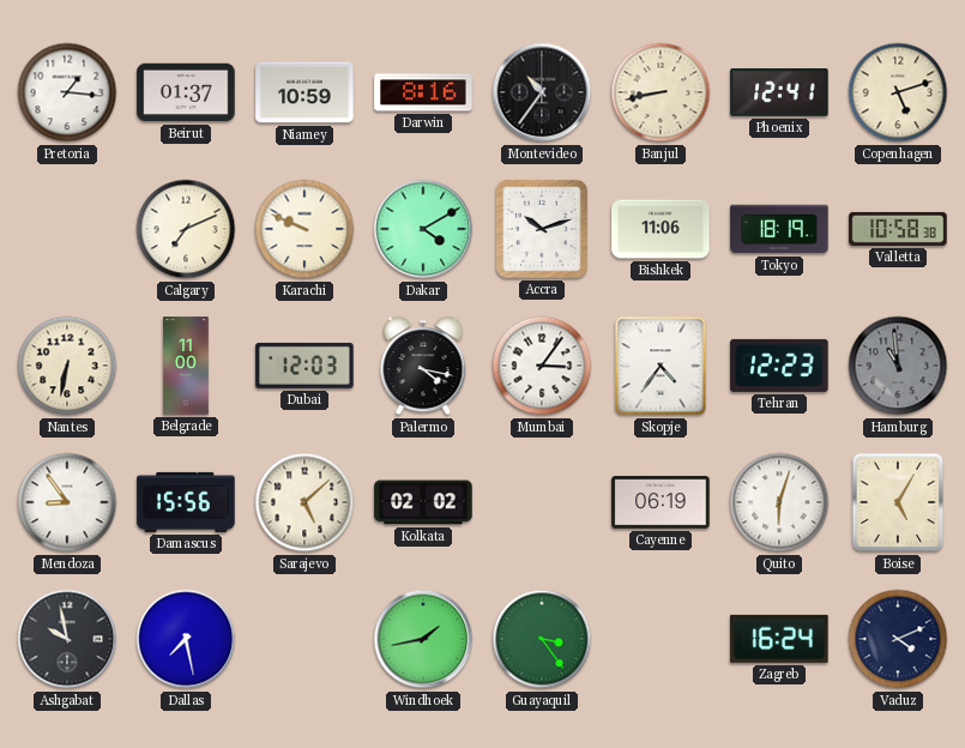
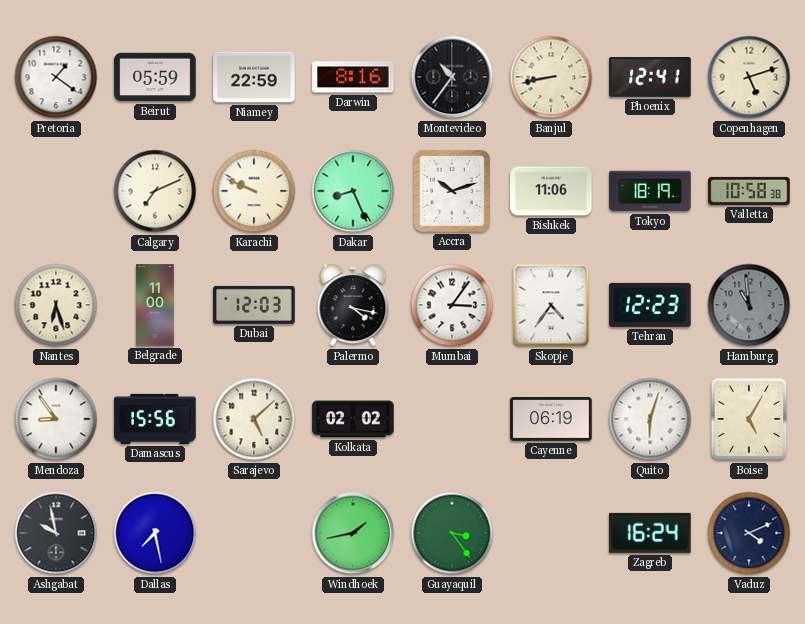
Pretoria: 1:16 -> 1:21 (56, 77)
Beirut: 01:37 -> 05:59 (155, 77)
Niamey: 10:59 -> 22:59 (254, 77)
Dakar: 4:10 -> 8:26 (353, 191)
Nantes: 6:32 -> 6:27 (56, 305)
